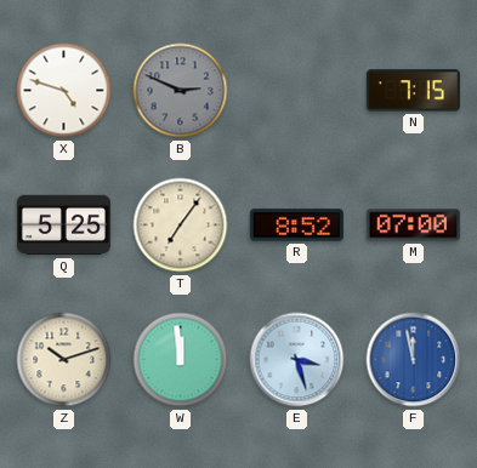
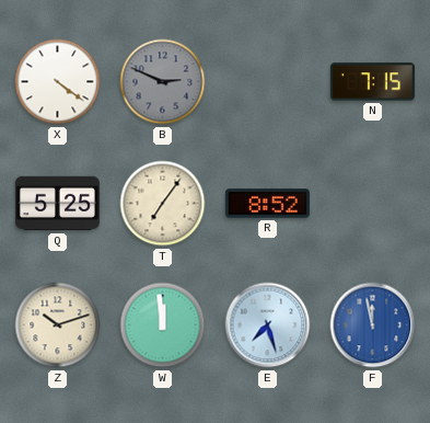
X: 4:48 -> 4:21 (58, 82)
M: 07:00 -> none (413, 226)
E: 3:27 -> 7:27 (268, 325)
